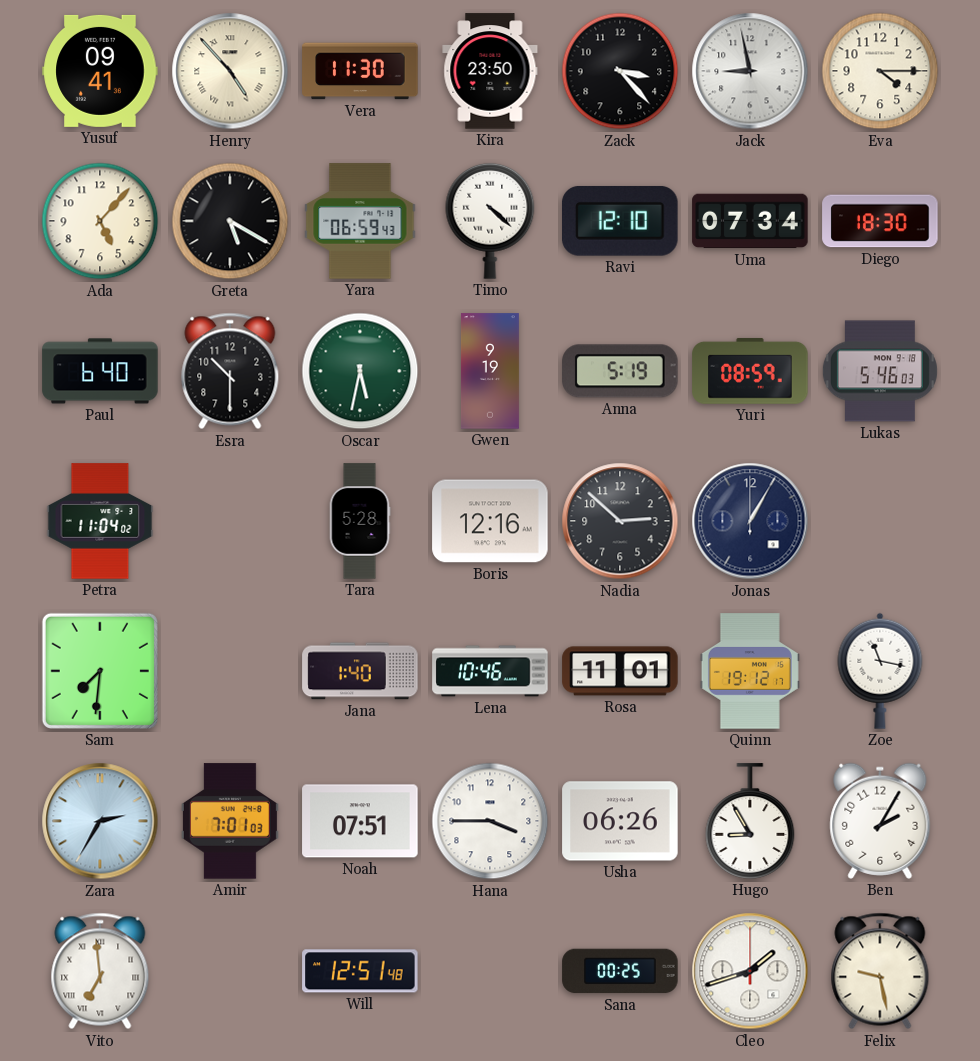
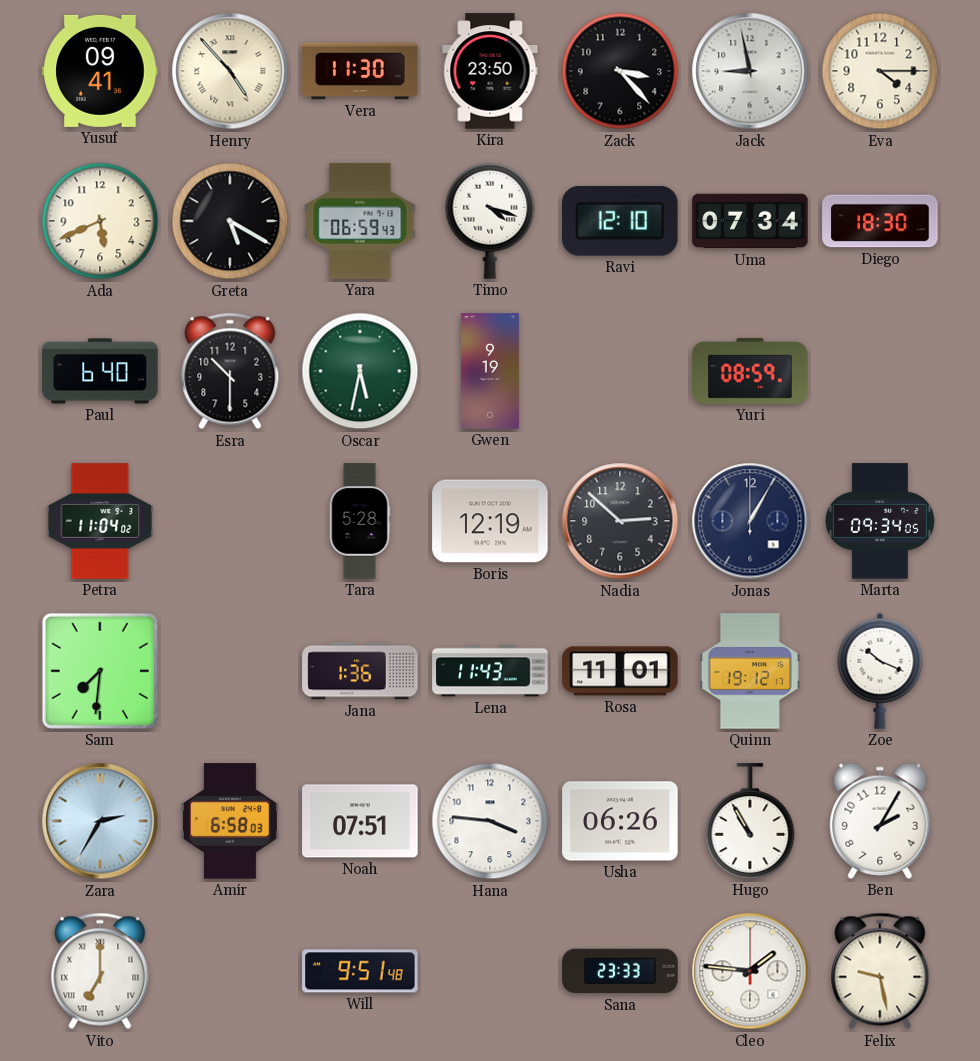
Ada: 5:07 -> 5:41 (100, 221)
Timo: 4:22 -> 4:18 (490, 221)
Anna: 5:19 -> none (620, 371)
Lukas: 5:46 -> none (880, 371)
Boris: 12:16 -> 12:19 (490, 521)
Marta: none -> 09:34 (880, 521)
Jana: 1:40 -> 1:36 (360, 671)
Lena: 10:46 -> 11:43 (490, 671)
Zoe: 11:17 -> 10:19 (880, 671)
Amir: 7:01 -> 6:58 (230, 821)
Hana: 3:45 -> 3:46 (490, 821)
Hugo: 8:55 -> 10:55 (750, 821)
Vito: 6:59 -> 7:00 (100, 971)
Will: 12:51 -> 9:51 (360, 971)
Sana: 00:25 -> 23:33 (620, 971)
Cleo: 1:42 -> 1:46 (750, 971)
